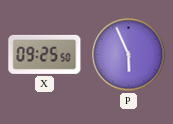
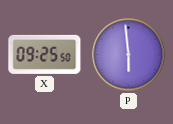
P: 5:56 -> 5:59 (129, 55)
